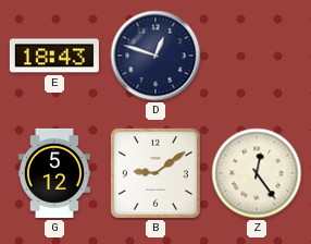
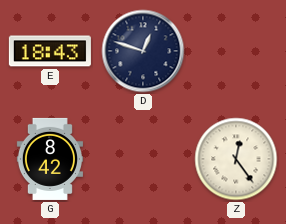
G: 5:12 -> 8:42 (50, 159)
B: 9:09 -> none (155, 173)
